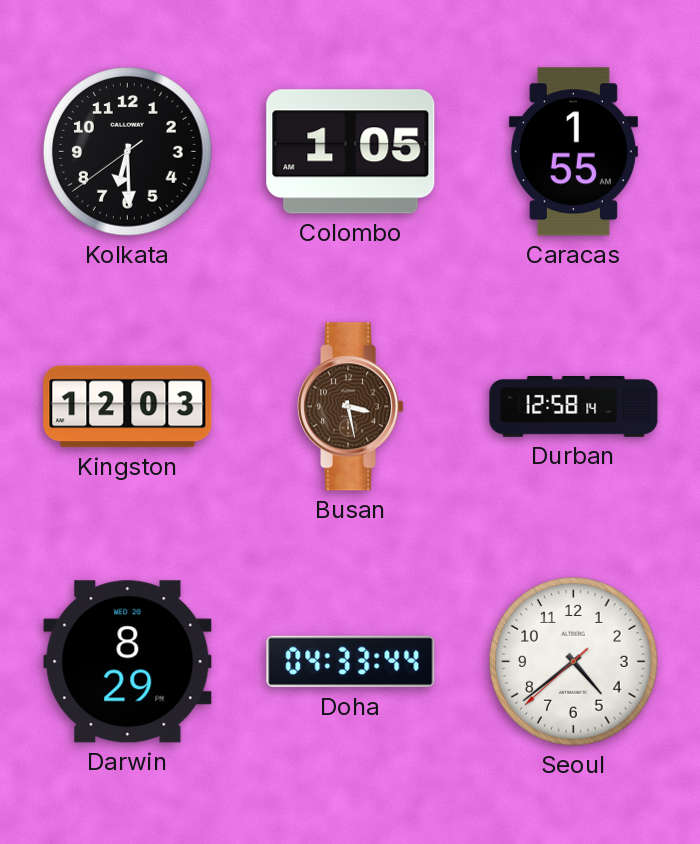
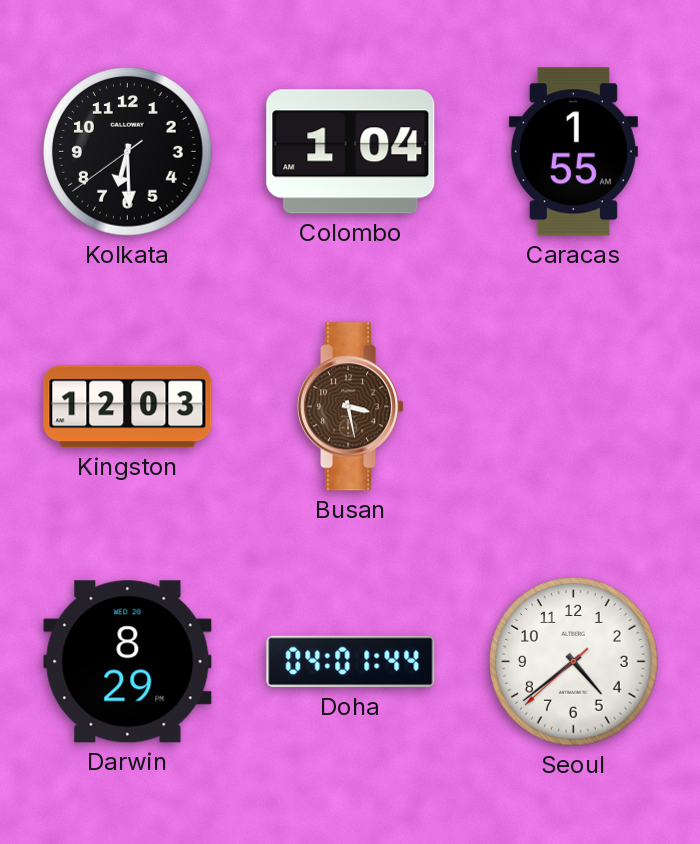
Colombo: 1:05 -> 1:04 (351, 152)
Durban: 12:58 -> none (574, 407)
Doha: 04:33 -> 04:01 (351, 662)
